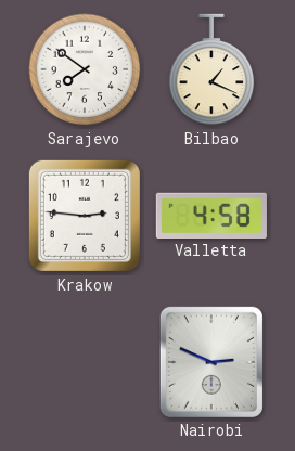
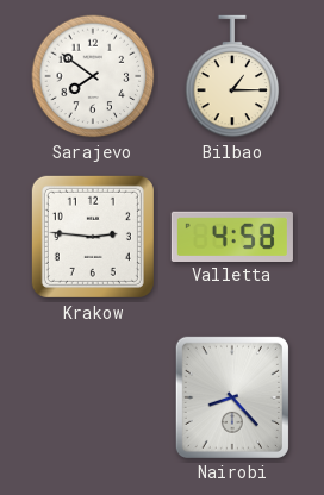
Bilbao: 1:19 -> 1:15 (232, 76)
Nairobi: 2:49 -> 8:23 (232, 397)
